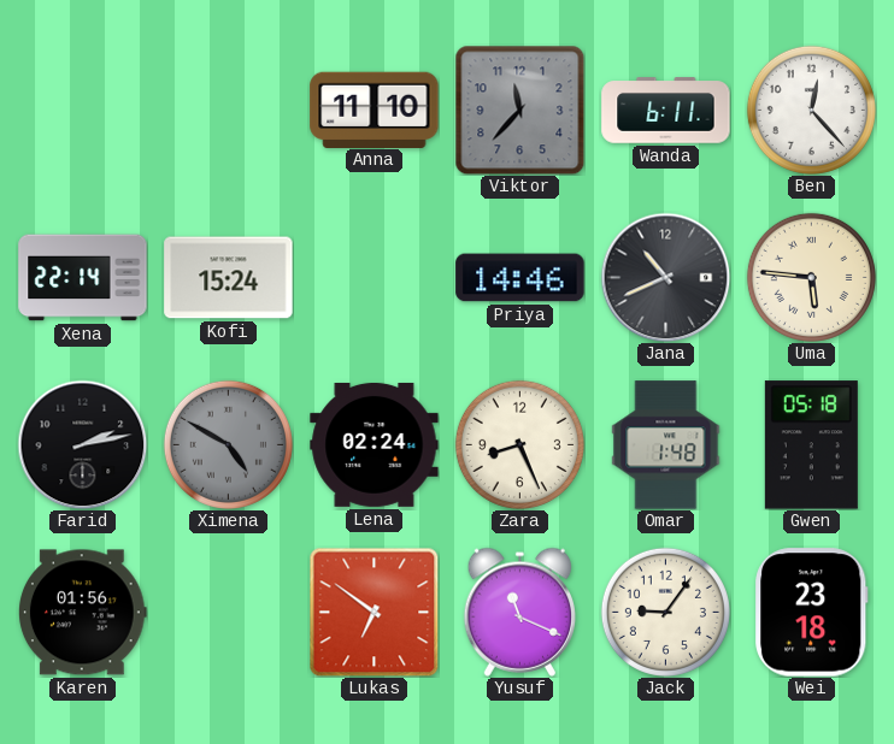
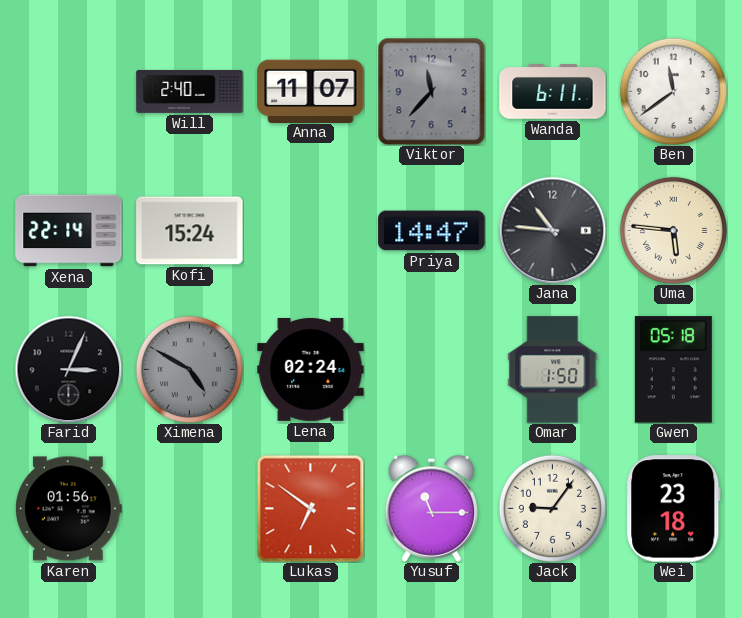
Will: none -> 2:40 (190, 91)
Anna: 11:10 -> 11:07 (311, 91)
Ben: 12:23 -> 11:39 (673, 91)
Priya: 14:46 -> 14:47 (432, 231)
Jana: 10:41 -> 10:46 (552, 230)
Farid: 2:13 -> 3:04 (68, 369)
Zara: 8:26 -> none (519, 444)
Omar: 1:48 -> 1:50 (553, 370)
Yusuf: 11:19 -> 11:15 (432, 508)
